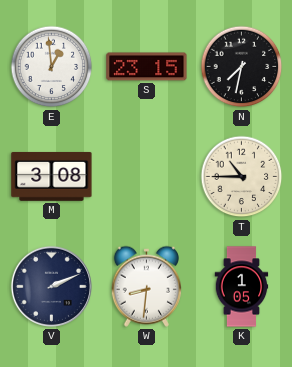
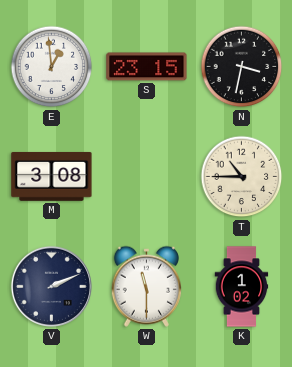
N: 7:32 -> 3:32 (242, 67)
W: 8:31 -> 11:30 (146, 286)
K: 1:05 -> 1:02 (242, 287)
